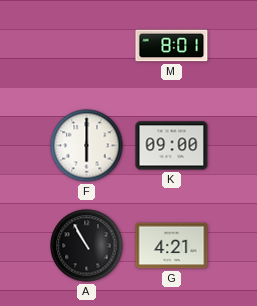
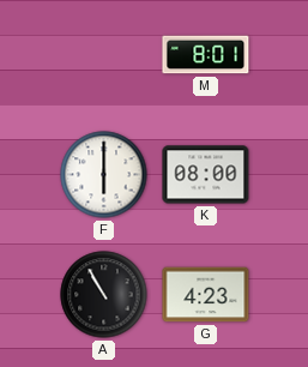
K: 09:00 -> 08:00 (206, 175)
G: 4:21 -> 4:23 (206, 295)
